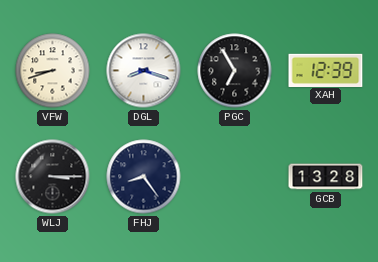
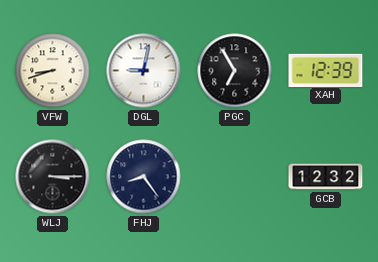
DGL: 8:18 -> 9:02 (144, 71)
GCB: 13:28 -> 12:32 (326, 177)
